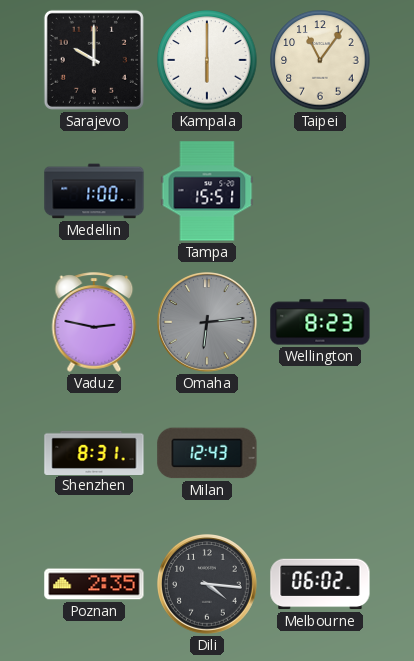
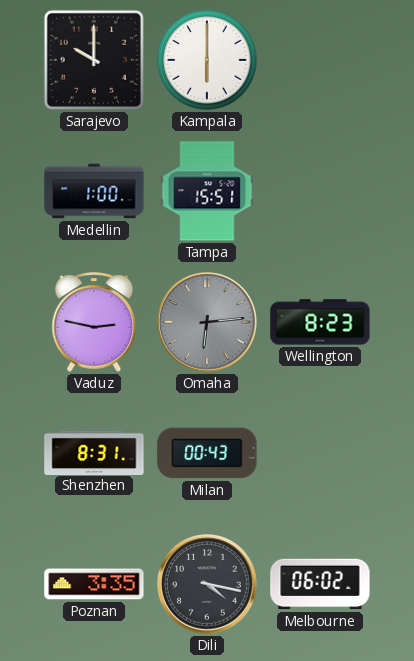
Taipei: 11:06 -> none (320, 60)
Milan: 12:43 -> 00:43 (207, 453)
Poznan: 2:35 -> 3:35 (94, 584)
Dili: 4:16 -> 4:17 (208, 585)
